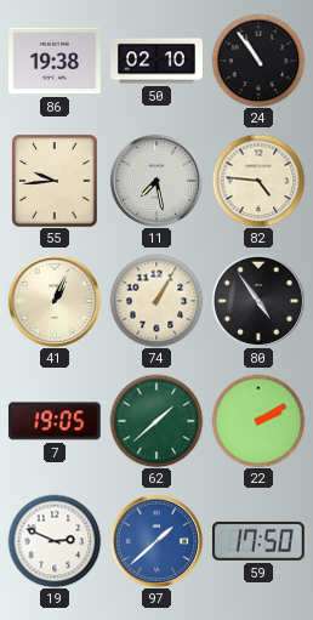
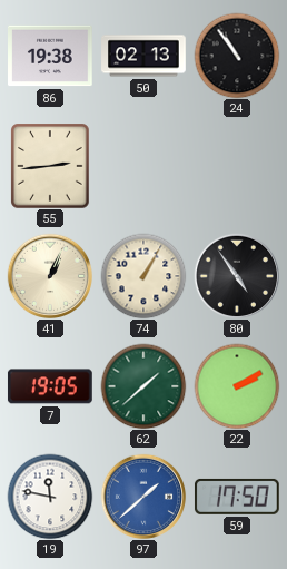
50: 02:10 -> 02:13 (143, 56)
55: 9:44 -> 2:44 (51, 166)
11: 7:28 -> none (156, 181)
82: 4:46 -> none (258, 181)
19: 2:49 -> 11:47 (50, 497)
